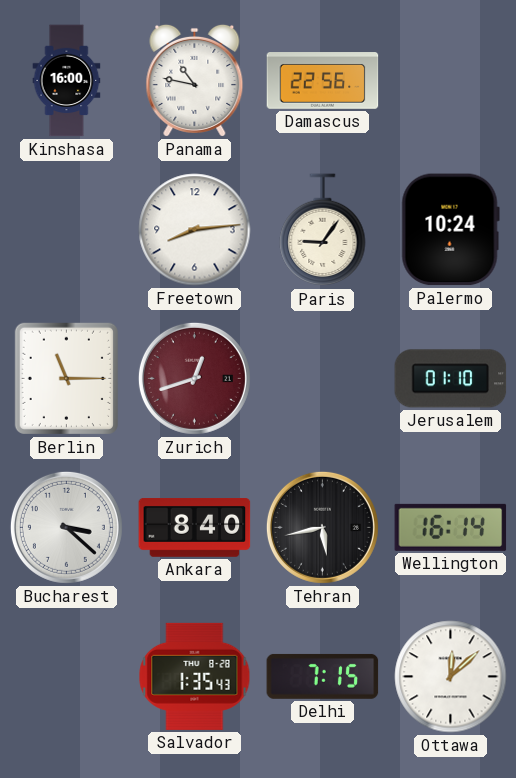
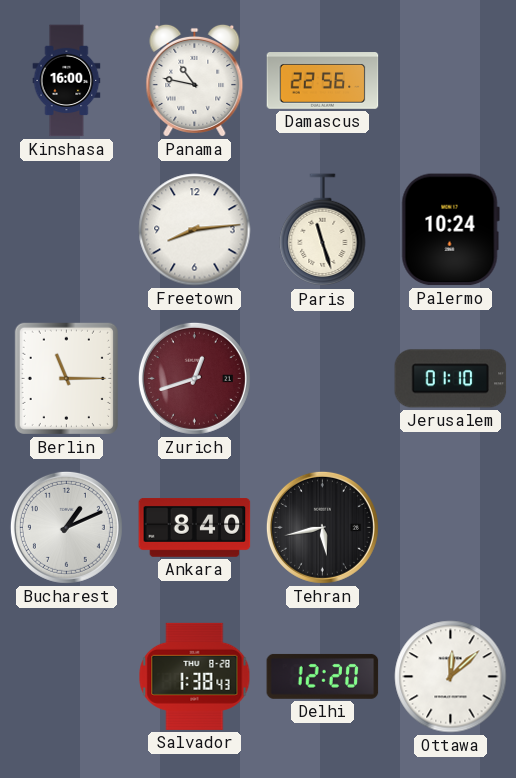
Paris: 9:06 -> 11:27 (323, 230)
Bucharest: 3:22 -> 1:11 (66, 527)
Wellington: 16:14 -> none (451, 527)
Salvador: 1:35 -> 1:38 (195, 676)
Delhi: 7:15 -> 12:20 (323, 676)
